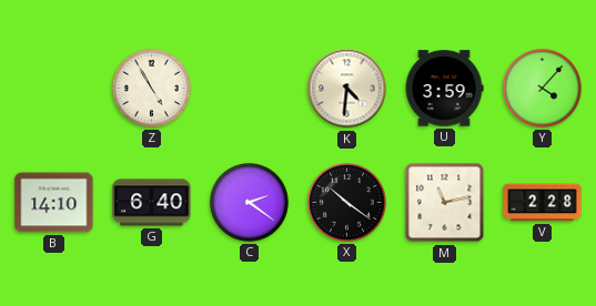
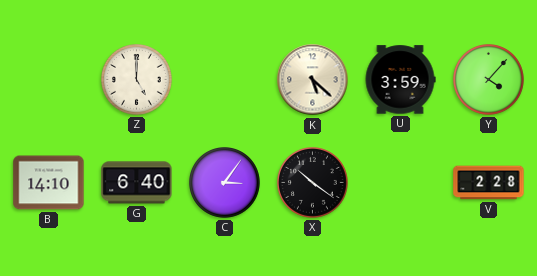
Z: 4:55 -> 5:00 (137, 80)
K: 4:31 -> 5:22 (313, 80)
C: 2:21 -> 3:06 (225, 183)
M: 11:13 -> none (445, 203)
